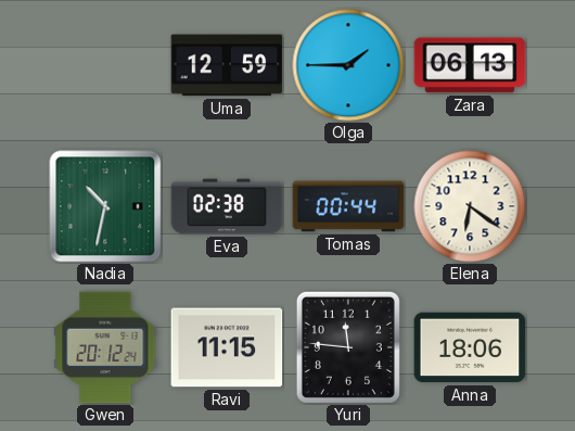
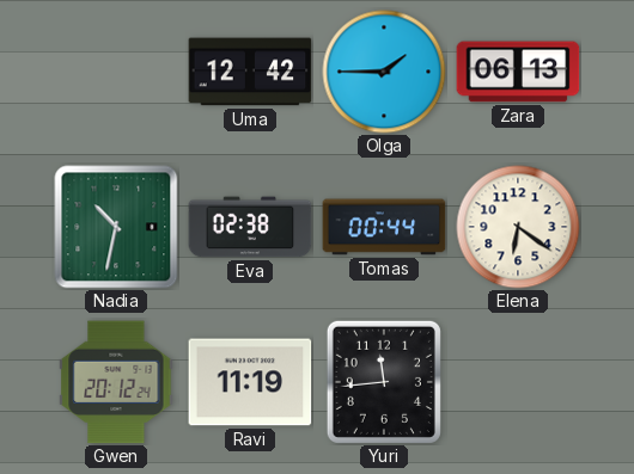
Uma: 12:59 -> 12:42 (250, 72)
Ravi: 11:15 -> 11:19 (250, 382)
Yuri: 11:46 -> 11:44 (384, 382)
Anna: 18:06 -> none (470, 347)
